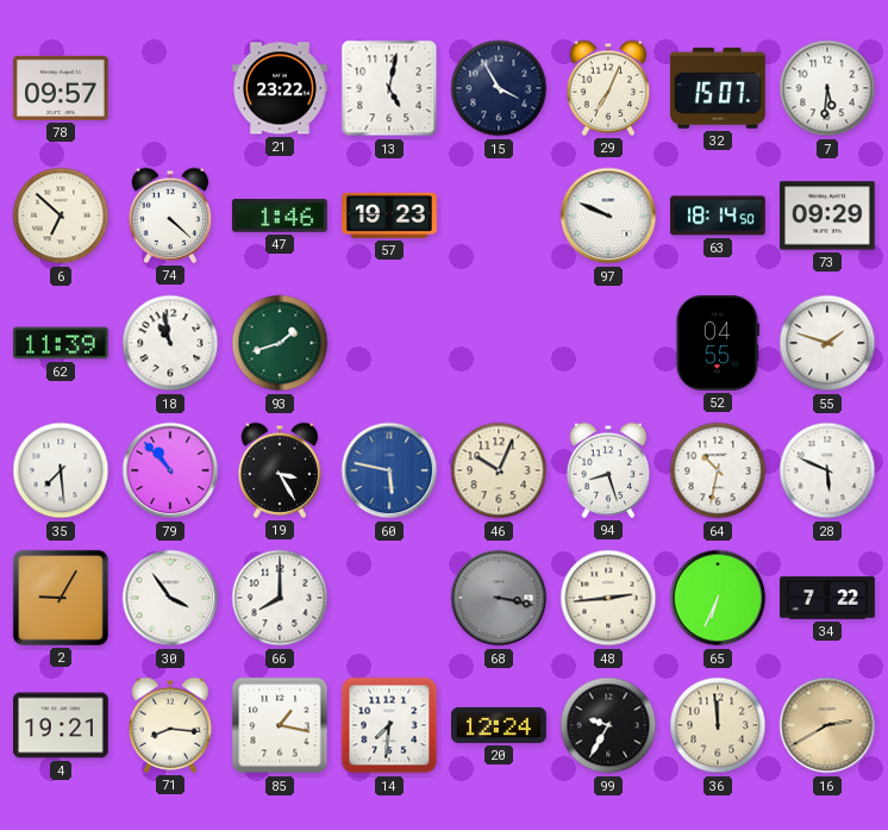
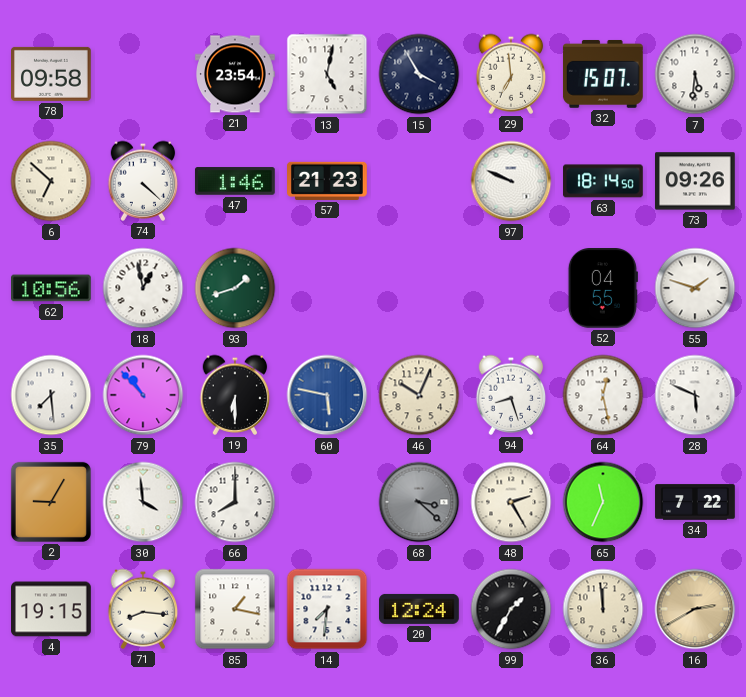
78: 09:57 -> 09:58 (52, 74)
21: 23:22 -> 23:54 (236, 74)
29: 7:04 -> 6:59 (511, 74)
57: 19:23 -> 21:23 (328, 181)
73: 09:29 -> 09:26 (696, 181)
62: 11:39 -> 10:56 (52, 288)
18: 10:58 -> 12:58 (143, 288)
19: 3:25 -> 6:30 (235, 395)
64: 10:32 -> 12:28 (603, 395)
30: 3:54 -> 3:59 (143, 502)
68: 3:17 -> 3:22 (419, 502)
48: 2:44 -> 2:25 (511, 502)
65: 6:34 -> 11:34 (603, 502)
4: 19:21 -> 19:15 (52, 609)
99: 9:35 -> 1:35 (511, 609)
